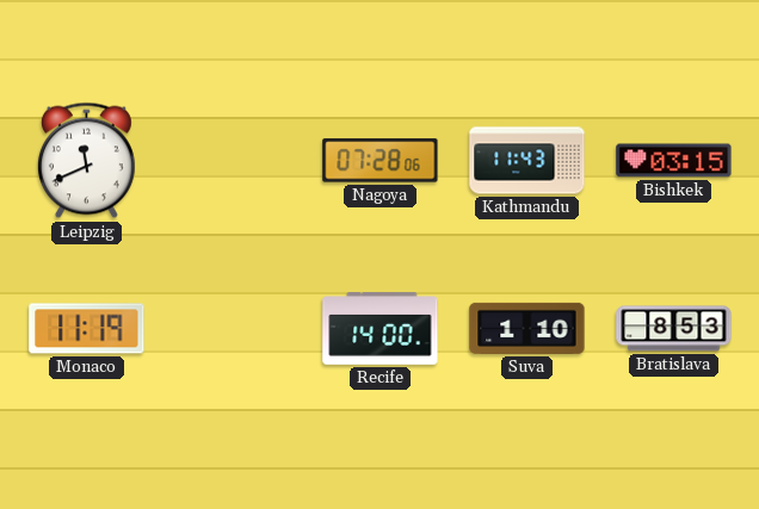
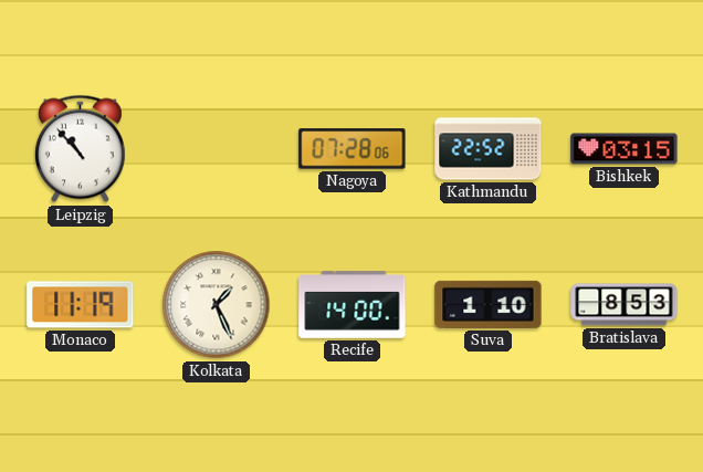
Leipzig: 11:41 -> 10:53 (80, 149)
Kathmandu: 11:43 -> 22:52 (489, 149)
Kolkata: none -> 1:26 (217, 305)
